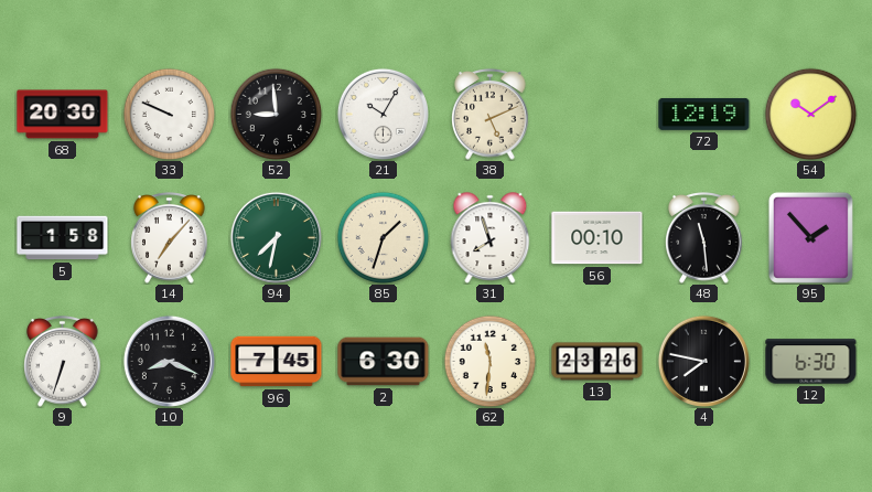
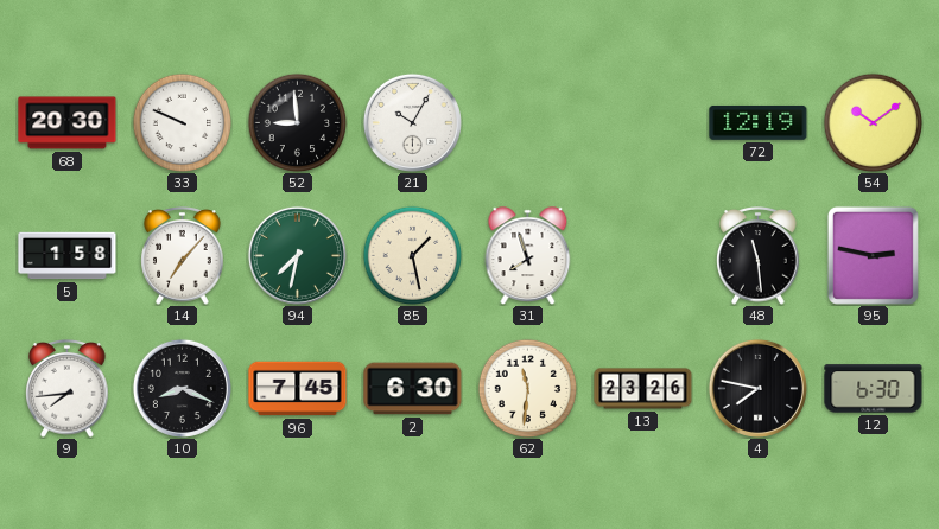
38: 5:11 -> none (491, 115)
85: 1:33 -> 1:28 (412, 255)
56: 00:10 -> none (598, 238)
95: 1:53 -> 2:47 (873, 255)
9: 6:33 -> 7:44 (68, 389)
